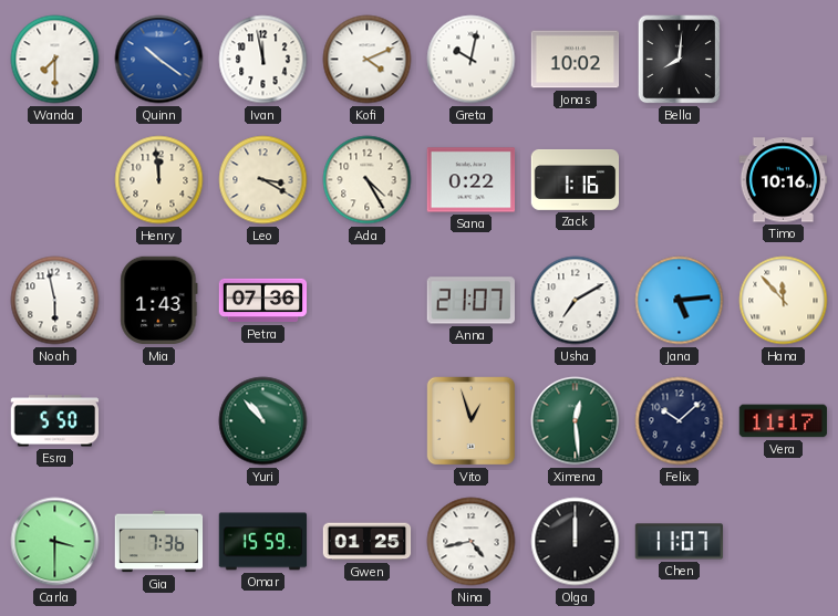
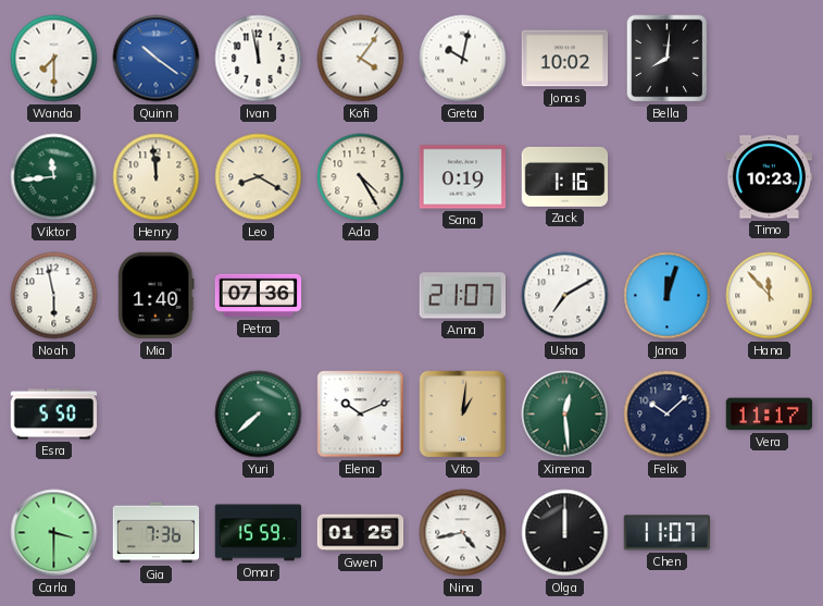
Kofi: 4:11 -> 4:06 (361, 59)
Viktor: none -> 11:44 (54, 177)
Leo: 3:20 -> 8:20 (259, 177)
Sana: 0:22 -> 0:19 (463, 177)
Timo: 10:16 -> 10:23 (770, 177)
Mia: 1:43 -> 1:40 (157, 296)
Jana: 5:14 -> 12:03 (668, 296)
Yuri: 10:53 -> 7:38 (259, 415)
Elena: none -> 10:11 (361, 415)
Vito: 12:57 -> 1:01 (463, 415)
